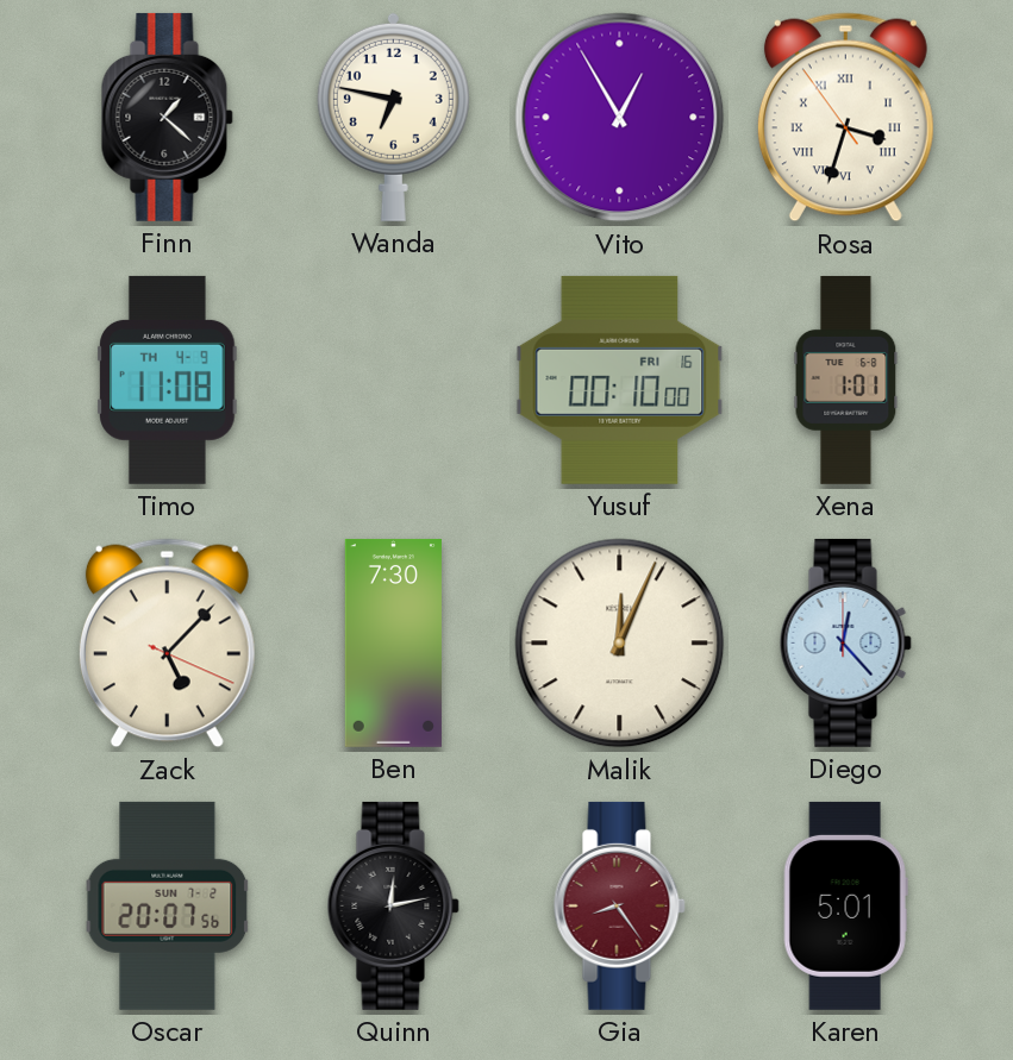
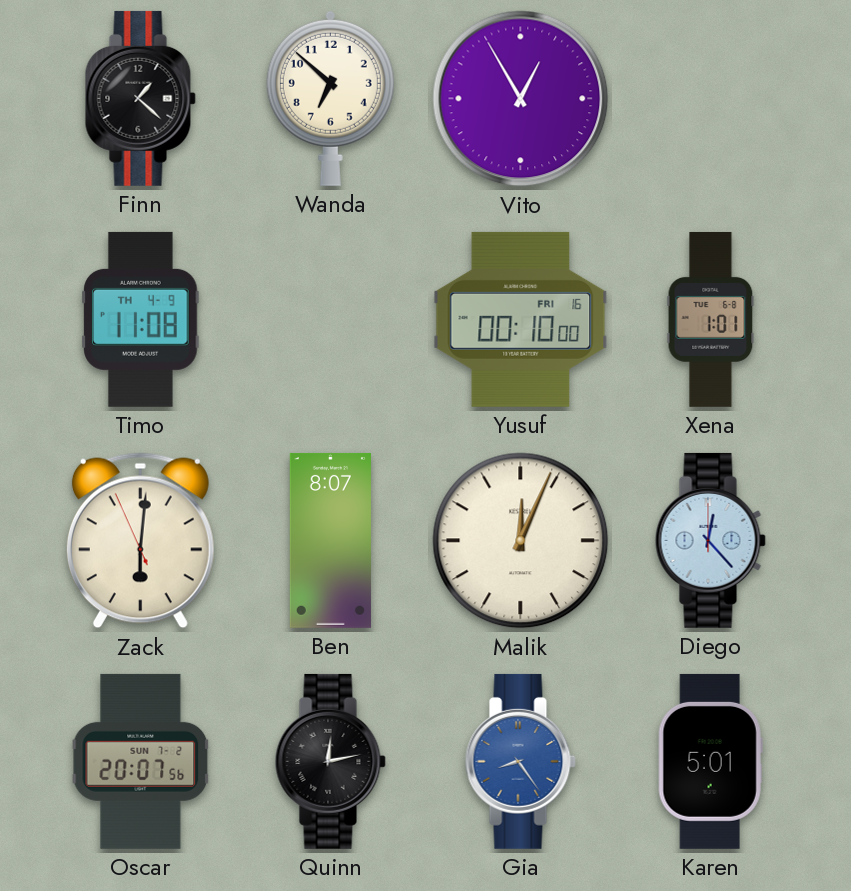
Wanda: 6:47 -> 6:52 (330, 98)
Rosa: 3:32 -> none (845, 118)
Zack: 5:07 -> 6:00 (140, 541)
Ben: 7:30 -> 8:07 (330, 540)
Gia dial: burgundy -> blue (520, 761)
